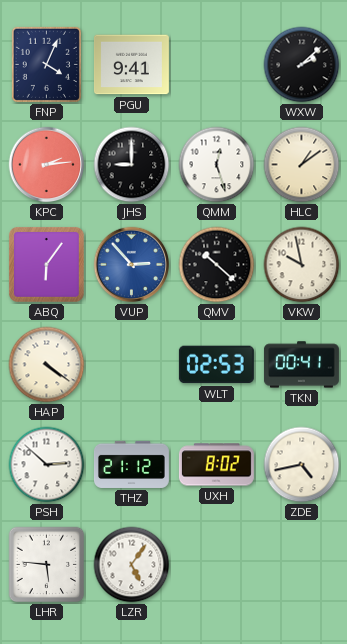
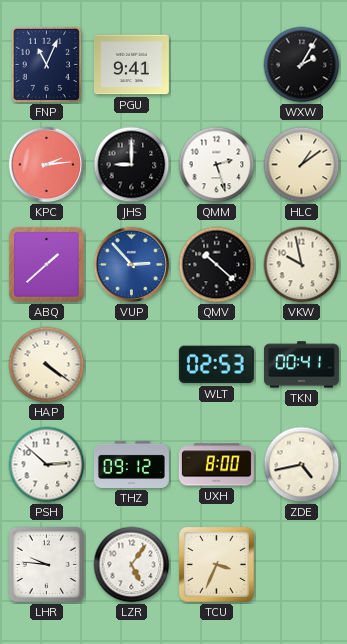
FNP: 4:04 -> 11:04 (46, 64)
WXW: 2:08 -> 2:05 (302, 65)
QMM: 12:27 -> 2:27 (217, 165)
ABQ: 6:06 -> 1:38 (46, 264)
THZ: 21:12 -> 09:12 (131, 464)
UXH: 8:02 -> 8:00 (216, 465)
LHR: 5:46 -> 9:46 (47, 565)
TCU: none -> 3:34 (216, 564)
